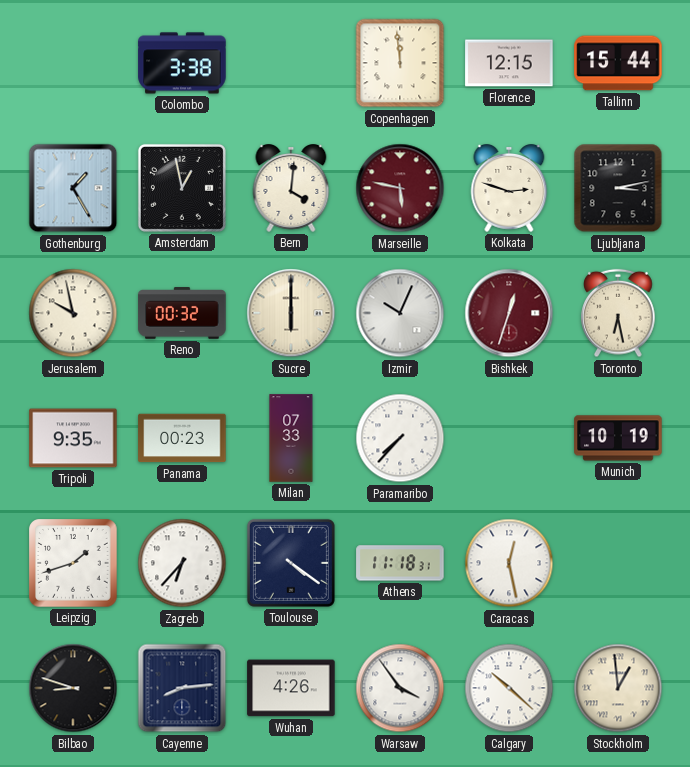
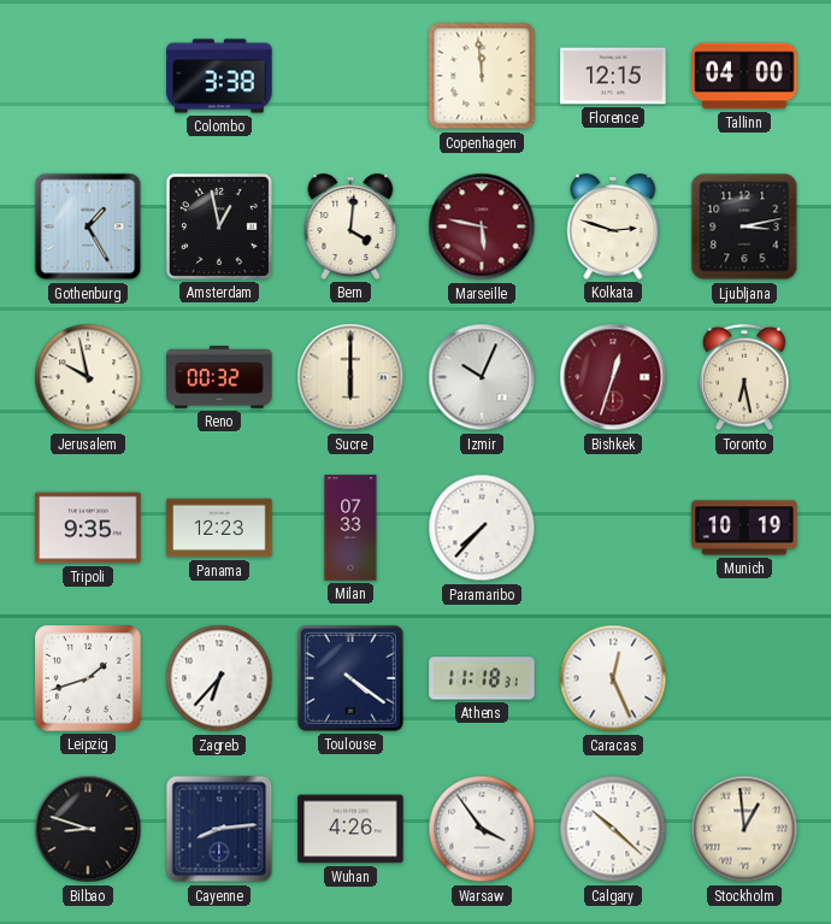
Tallinn: 15:44 -> 04:00 (744, 76)
Panama: 00:23 -> 12:23 (219, 528)
Caracas: 12:28 -> 12:26 (613, 678)
